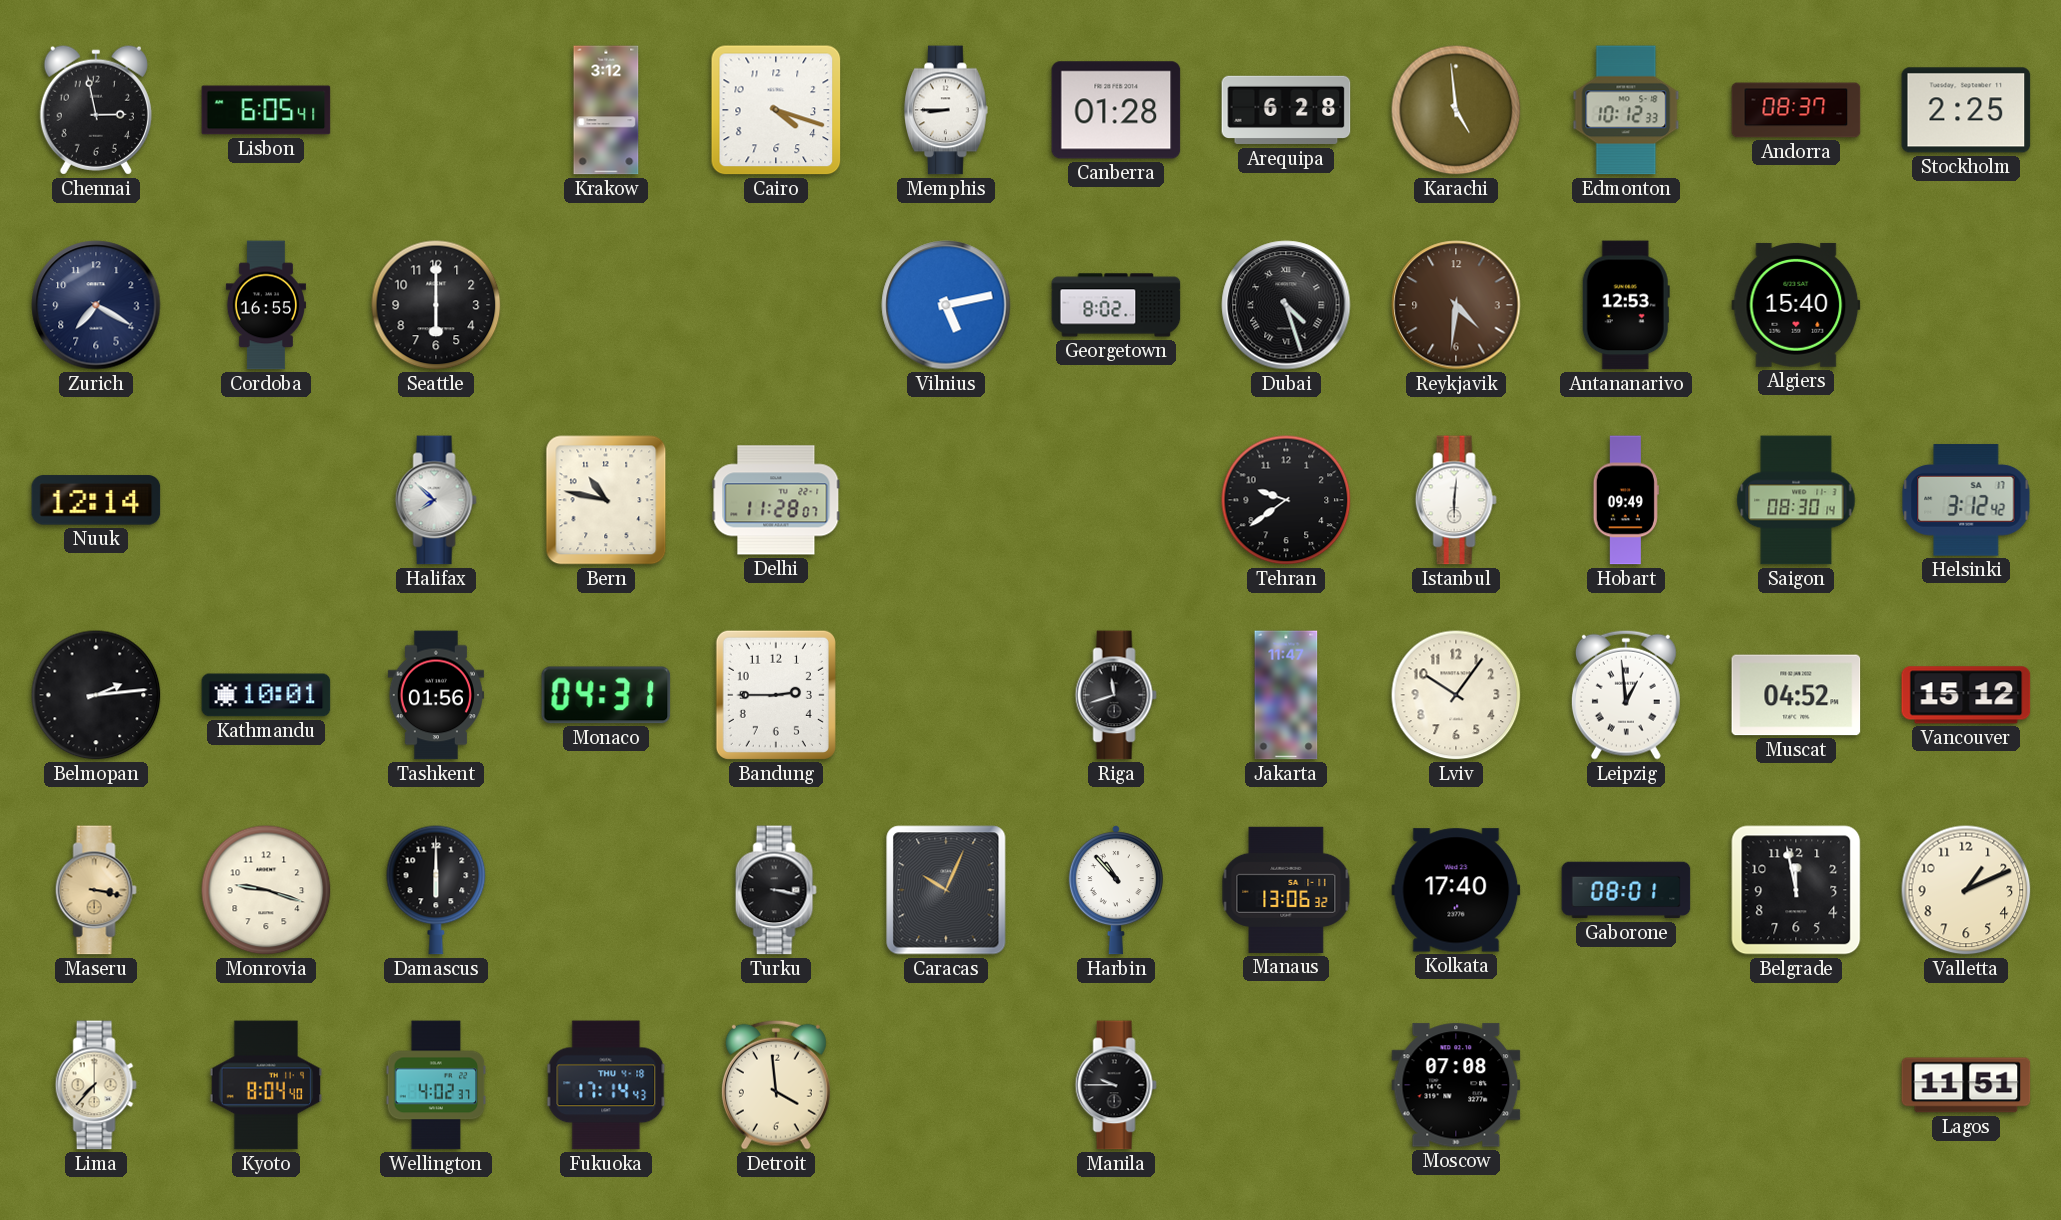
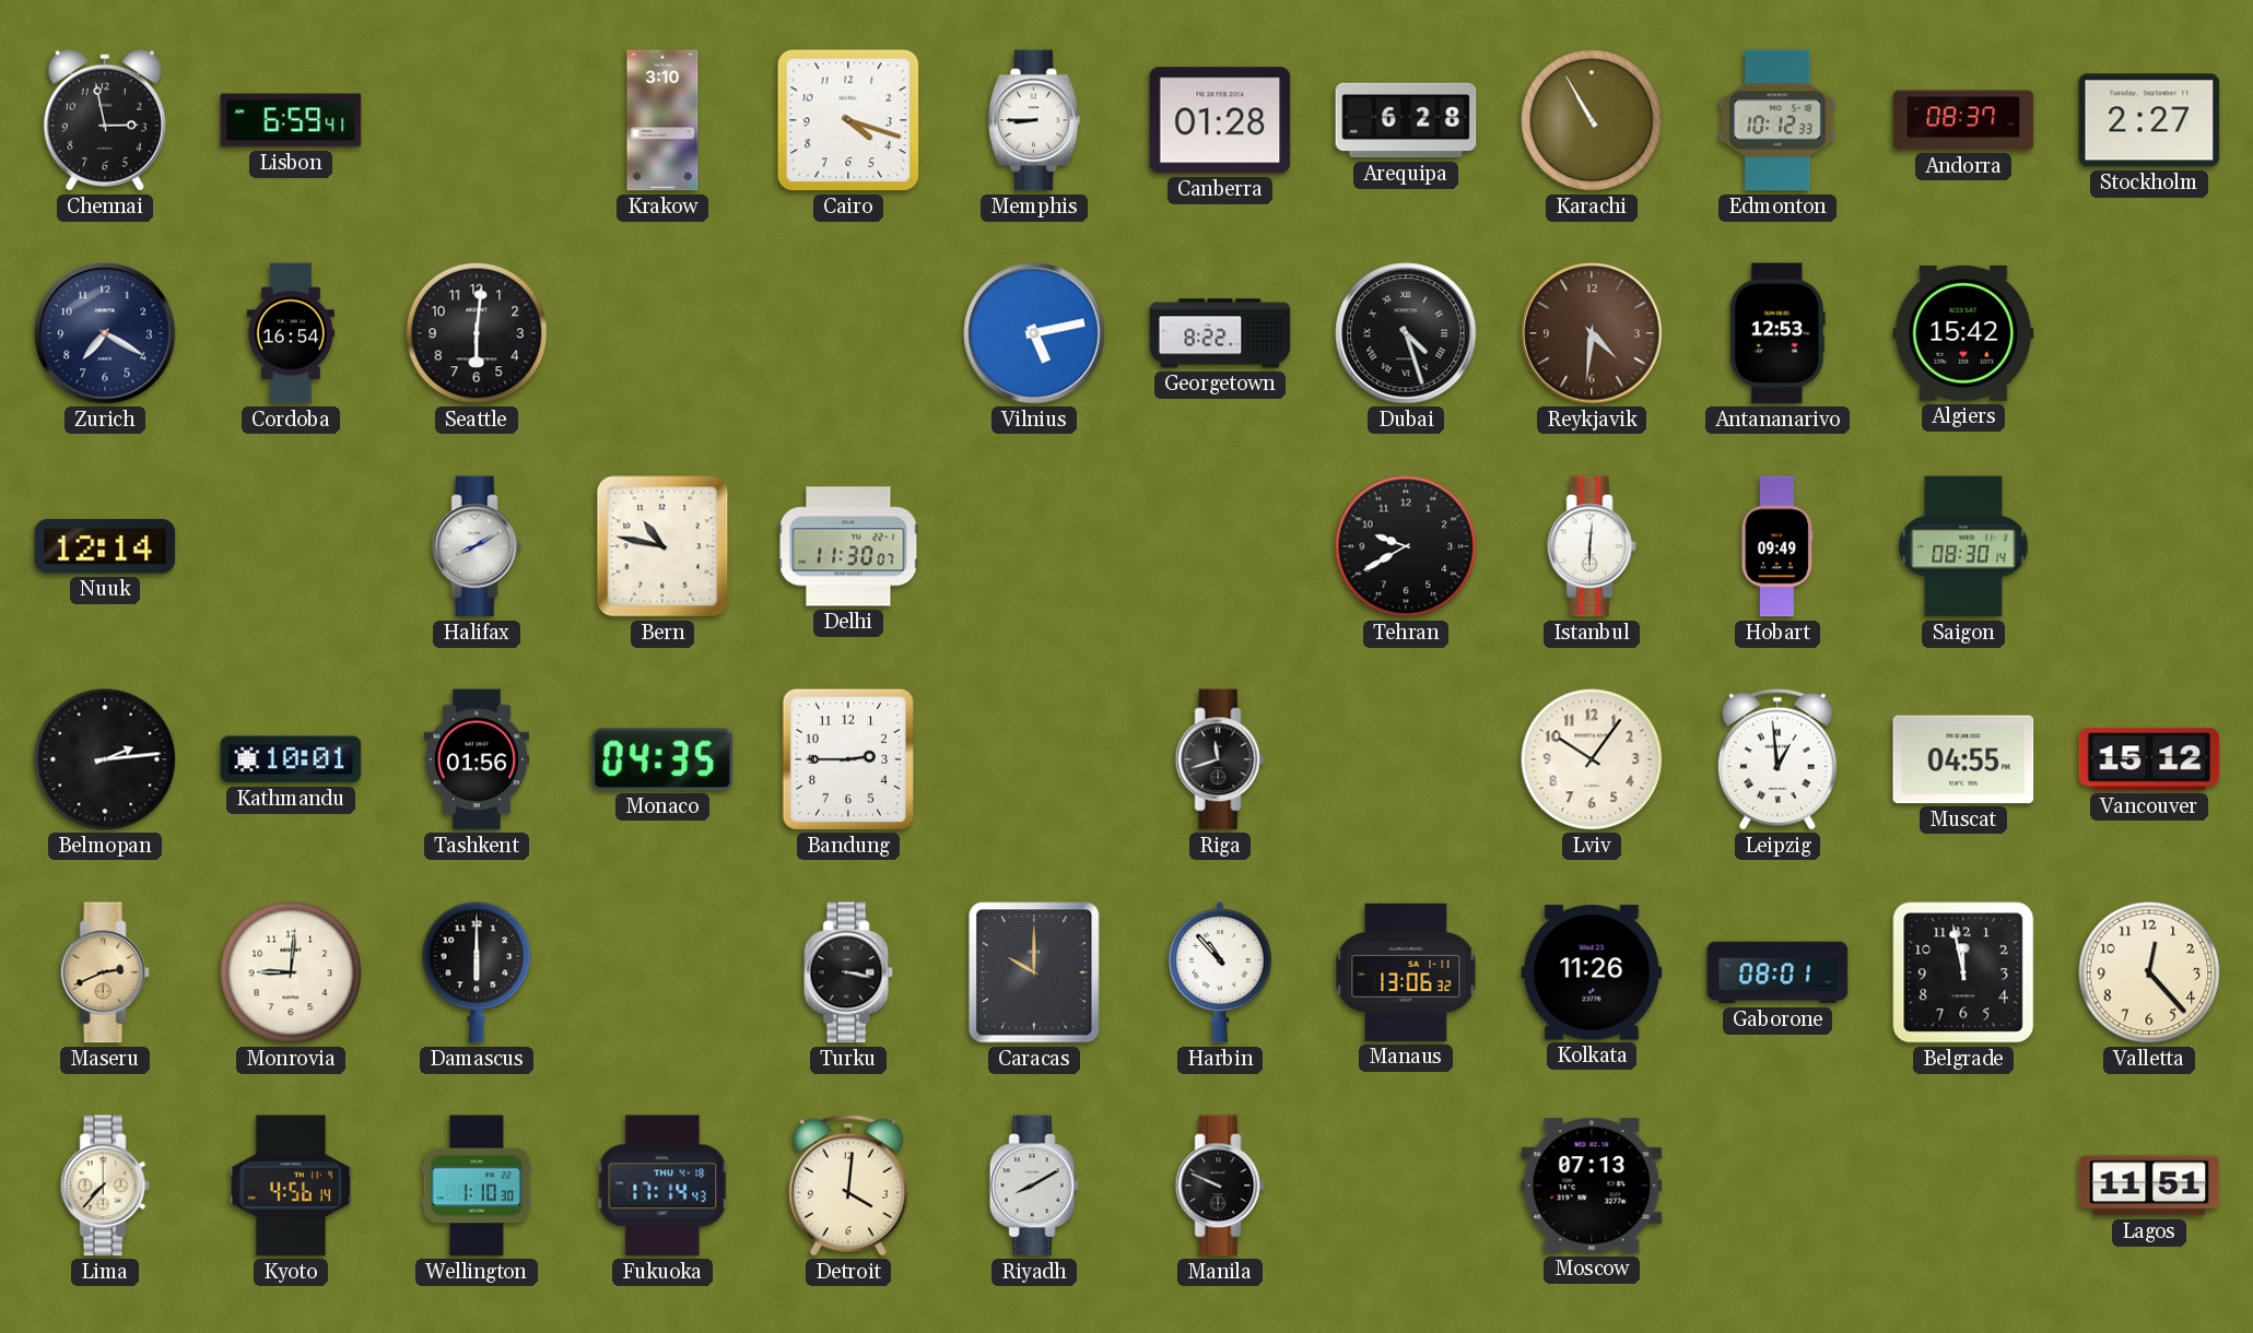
Lisbon: 6:05 -> 6:59 (291, 120)
Krakow: 3:12 -> 3:10 (662, 120)
Karachi: 4:59 -> 10:55 (1592, 120)
Stockholm: 2:25 -> 2:27 (2149, 120)
Cordoba: 16:55 -> 16:54 (291, 333)
Seattle: 6:00 -> 6:01 (477, 333)
Georgetown: 8:02 -> 8:22 (1220, 333)
Algiers: 15:40 -> 15:42 (1963, 333)
Halifax: 7:52 -> 8:10 (477, 546)
Delhi: 11:28 -> 11:30 (848, 546)
Tehran: 9:39 -> 9:40 (1406, 546)
Helsinki: 3:12 -> none (1966, 500)
Monaco: 04:31 -> 04:35 (662, 759)
Jakarta: 11:47 -> none (1286, 695)
Muscat: 04:52 -> 04:55 (1963, 759)
Maseru: 3:17 -> 2:41 (105, 972)
Monrovia: 9:18 -> 9:01 (291, 972)
Caracas: 10:04 -> 10:00 (1034, 972)
Kolkata: 17:40 -> 11:26 (1592, 972)
Valletta: 1:11 -> 12:23 (2149, 972)
Kyoto: 8:04 -> 4:56 (291, 1185)
Wellington: 4:02 -> 1:10 (477, 1185)
Detroit: 3:59 -> 4:01 (848, 1185)
Riyadh: none -> 8:10 (1034, 1185)
Manila: 9:45 -> 9:49 (1220, 1185)
Moscow: 07:08 -> 07:13 (1592, 1185)
